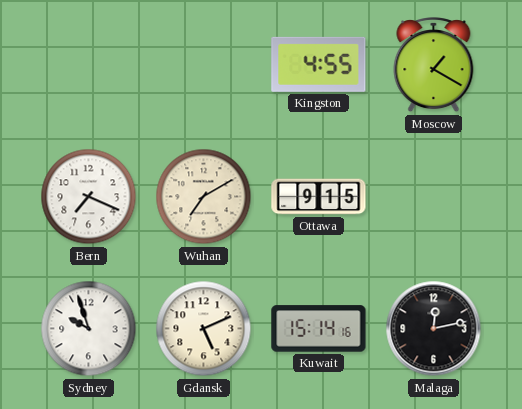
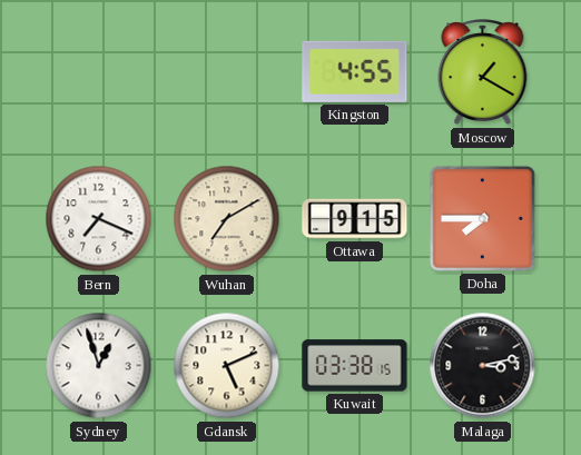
Doha: none -> 7:45 (482, 218)
Sydney: 9:57 -> 12:57 (99, 366)
Kuwait: 15:14 -> 03:38 (355, 366)
Malaga: 12:13 -> 3:13 (483, 366)
